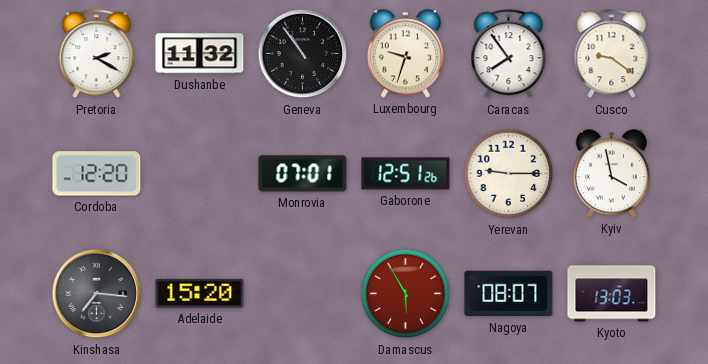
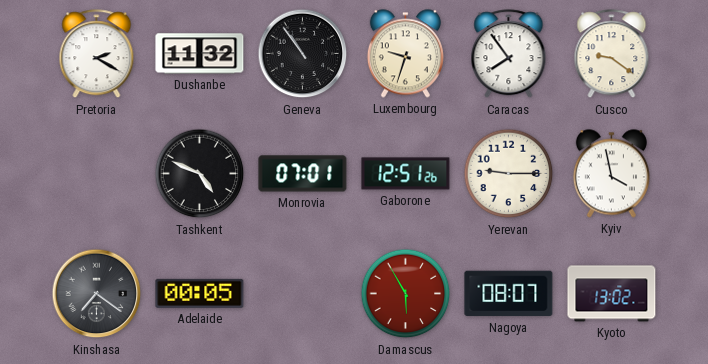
Cordoba: 12:20 -> none (97, 174)
Tashkent: none -> 4:49 (200, 174)
Kinshasa: 7:16 -> 7:21 (97, 294)
Adelaide: 15:20 -> 00:05 (200, 293)
Kyoto: 13:03 -> 13:02 (612, 294)
